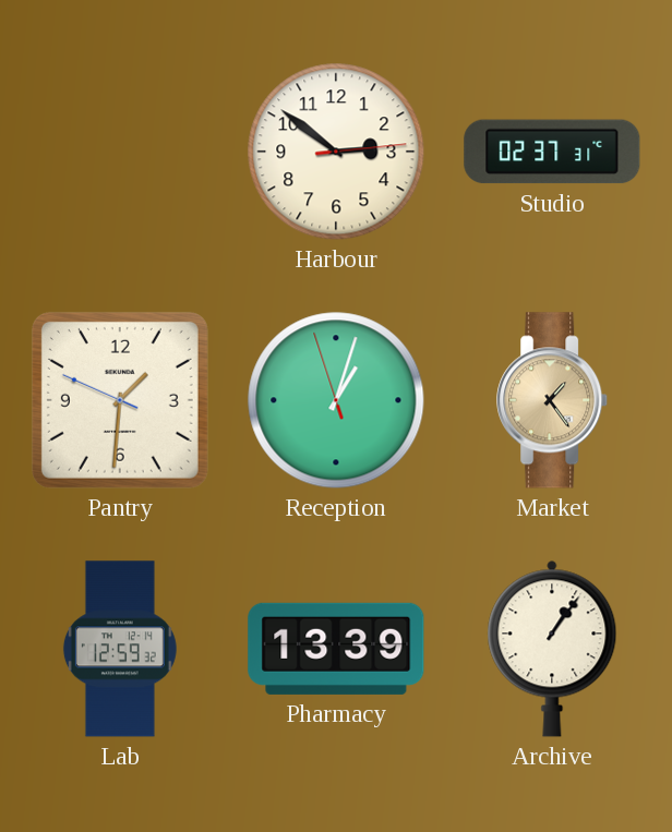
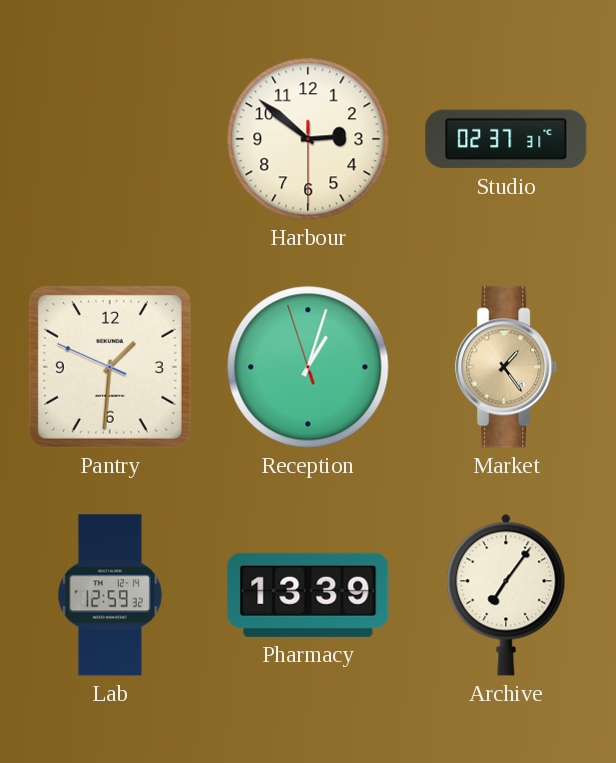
Harbour: 2:51:14 -> 2:51:30 (308, 139)
Archive: 1:06 -> 7:06 (506, 595)
